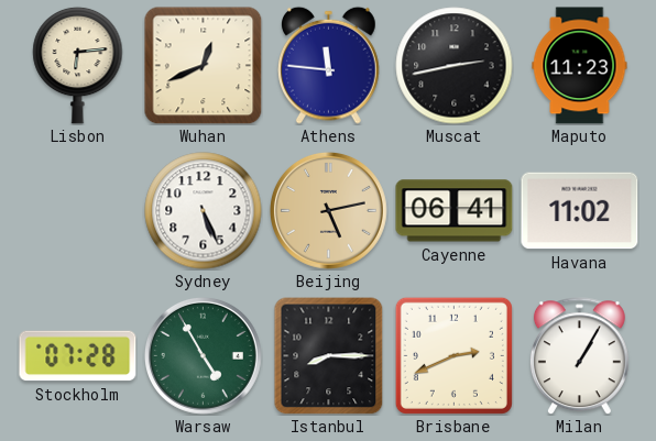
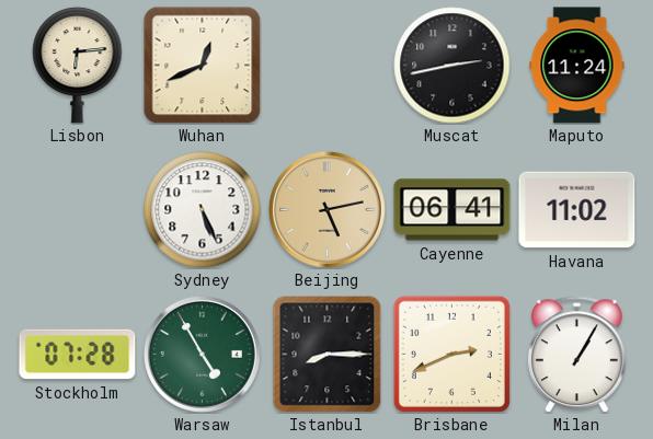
Athens: 11:46 -> none (329, 65)
Maputo: 11:23 -> 11:24 (577, 66)
